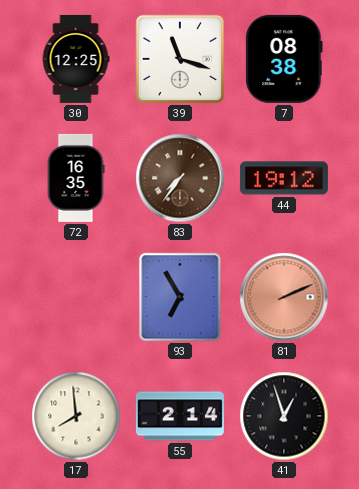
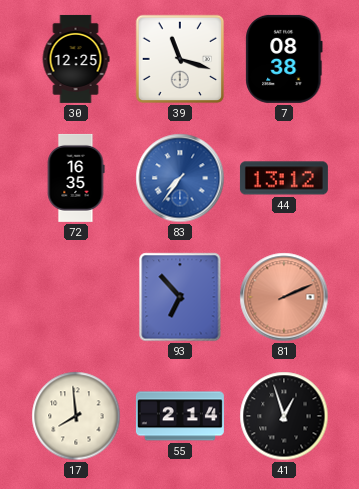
83 dial: brown -> blue (180, 178)
44: 19:12 -> 13:12 (284, 178)
93: 6:55 -> 6:53 (180, 297)
